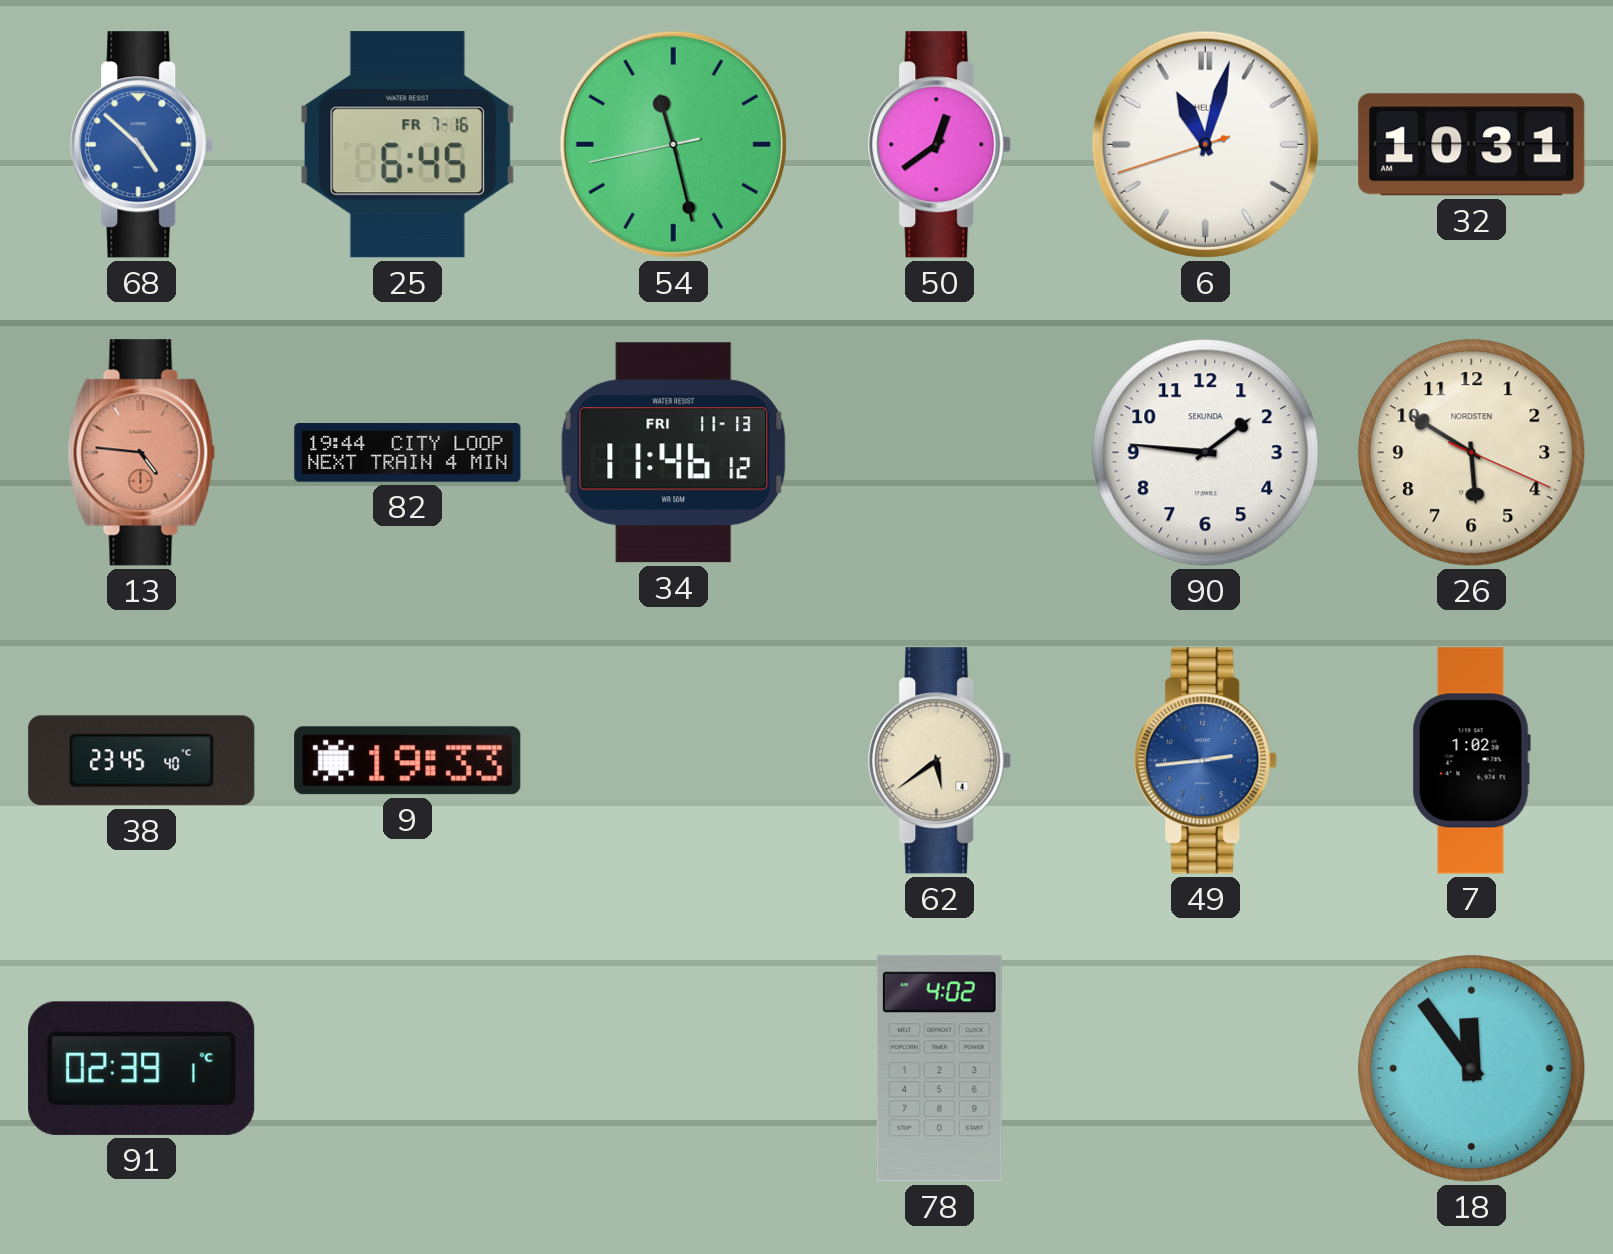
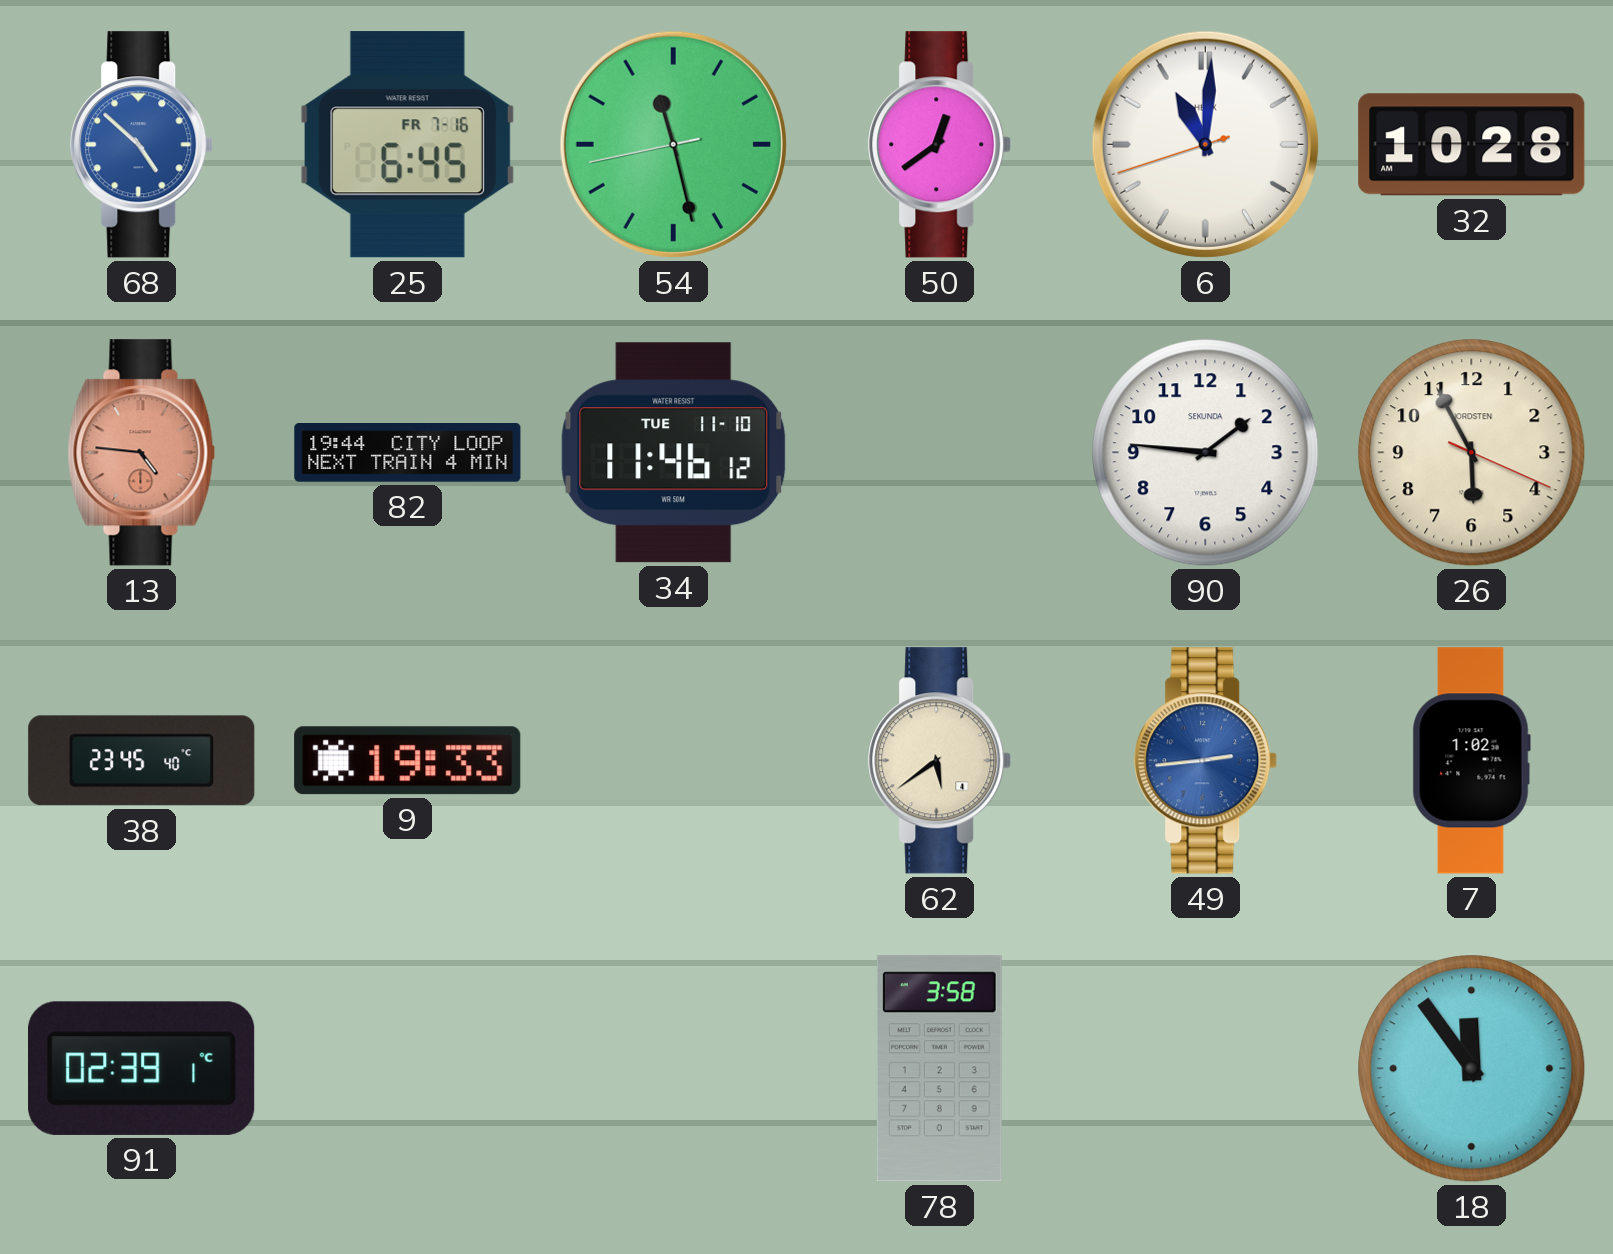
6: 11:02 -> 11:00 (1205, 144)
32: 10:31 -> 10:28 (1472, 145)
34 date: FRI 11-13 -> TUE 11-10 (674, 453)
26: 5:50 -> 5:55 (1472, 453)
78: 4:02 -> 3:58 (939, 1069)
